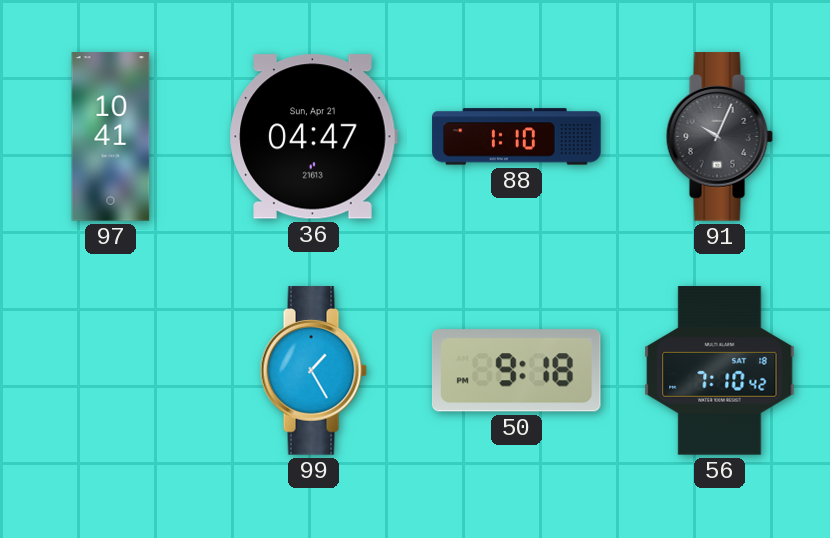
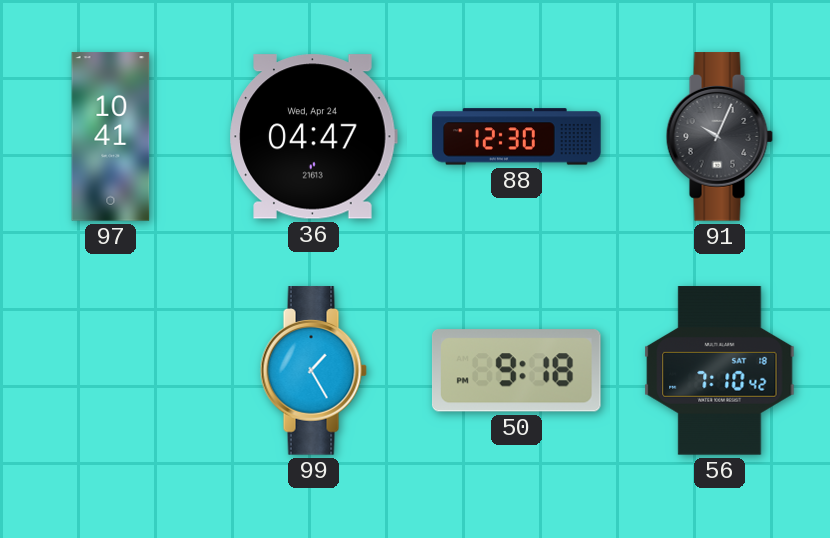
36 date: Sun, Apr 21 -> Wed, Apr 24 (313, 137)
88: 1:10 -> 12:30 (517, 137)
